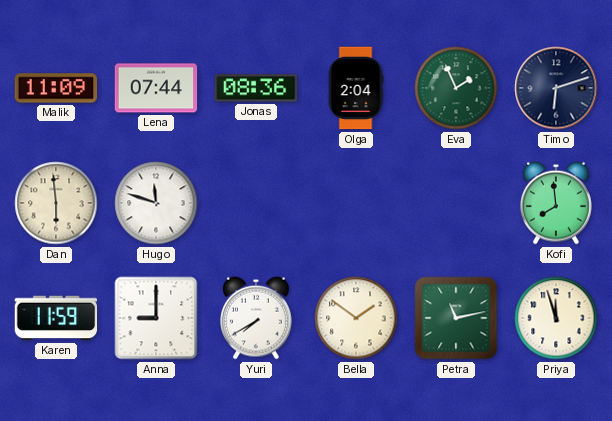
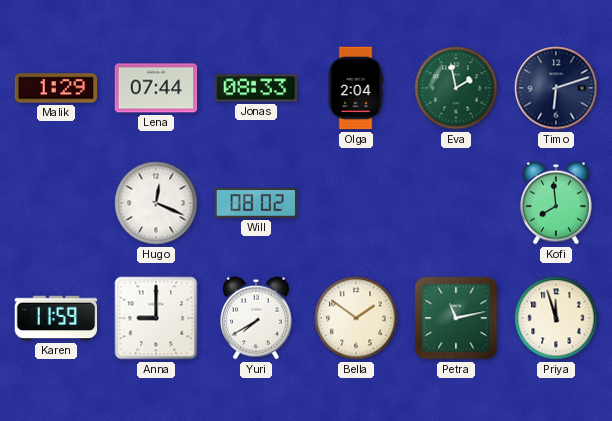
Malik: 11:09 -> 1:29 (56, 88)
Jonas: 08:36 -> 08:33 (256, 88)
Eva: 1:56 -> 1:58 (456, 88)
Dan: 5:59 -> none (56, 203)
Hugo: 11:48 -> 12:19 (156, 203)
Will: none -> 08:02 (256, 203)
